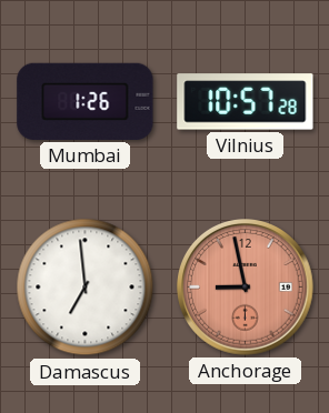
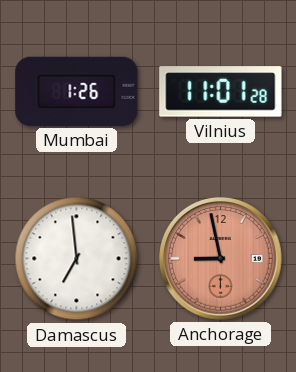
Vilnius: 10:57 -> 11:01 (221, 92)
